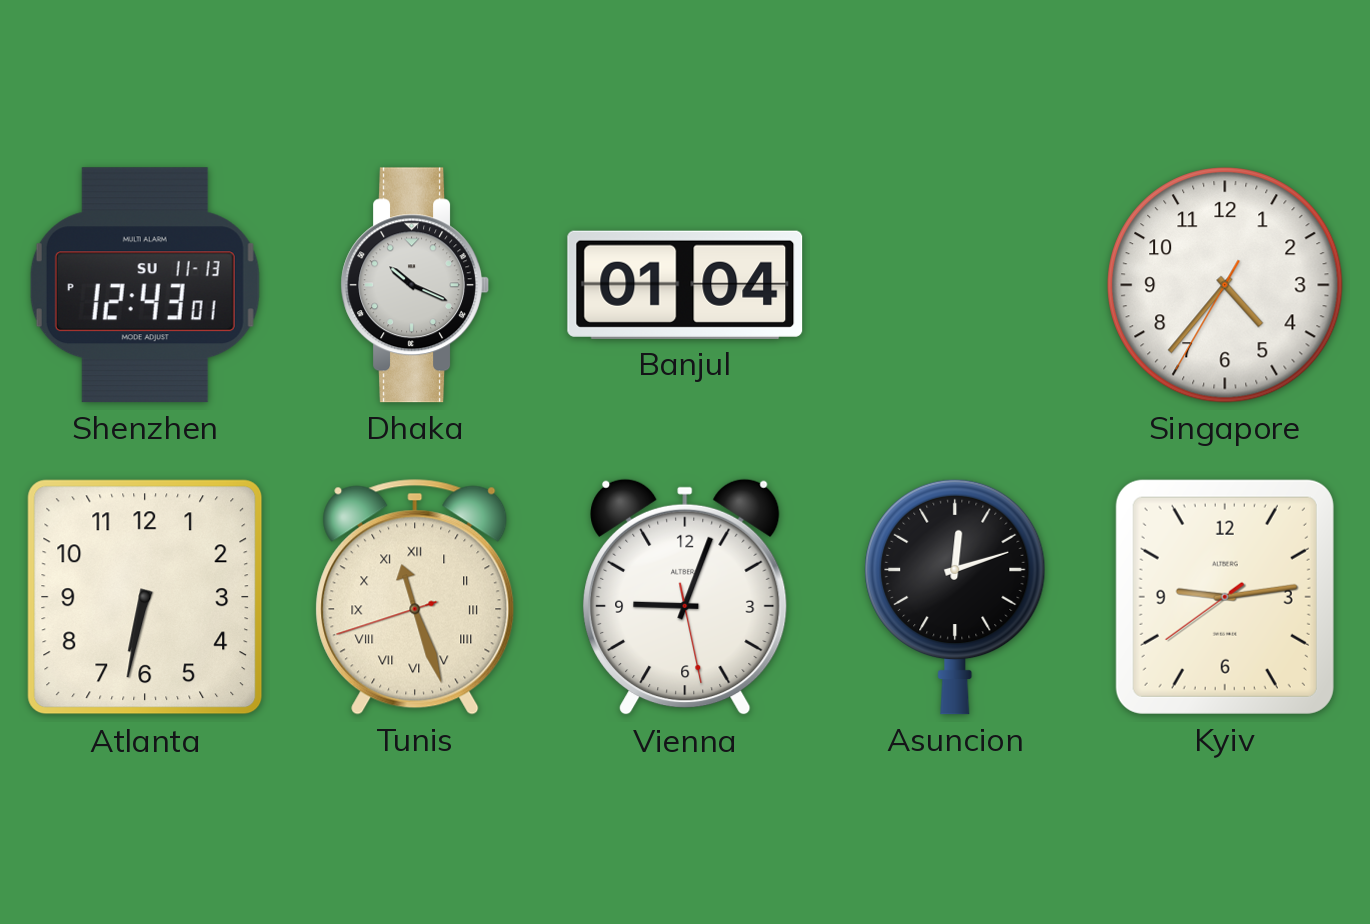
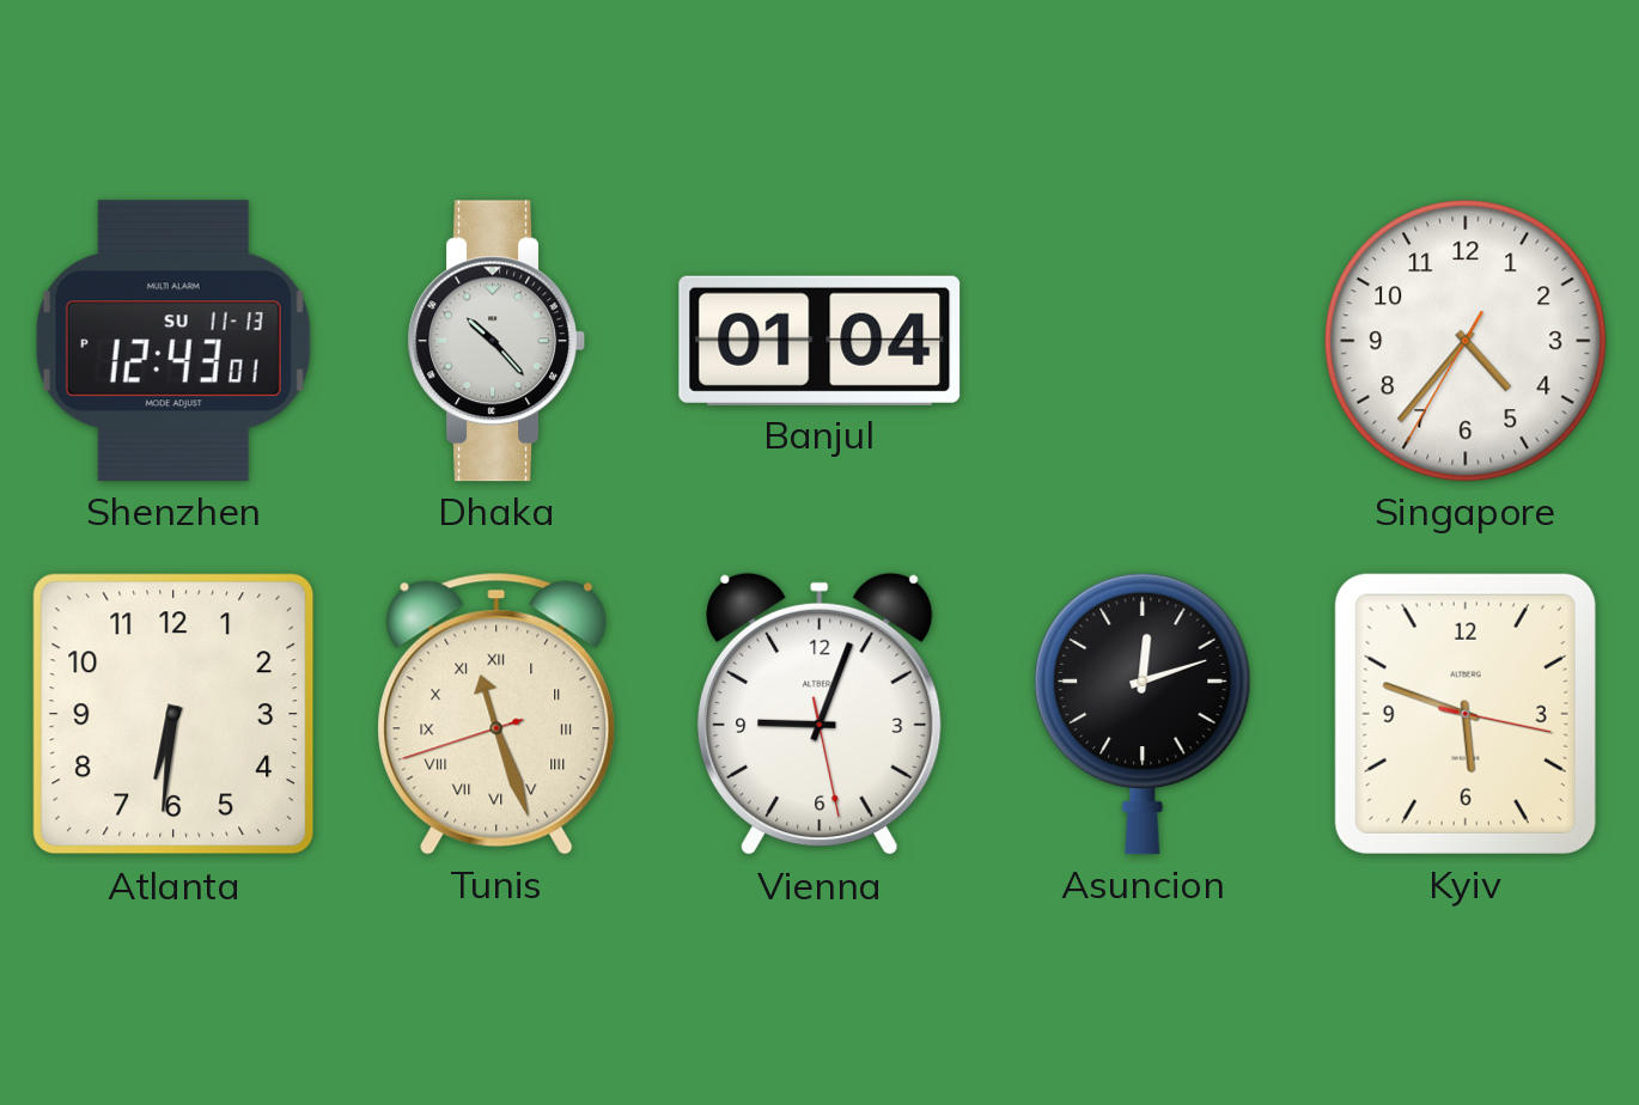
Dhaka: 10:19 -> 10:23 (495, 341)
Atlanta: 6:32 -> 6:31 (173, 714)
Kyiv: 9:13 -> 5:48 (1466, 714)
